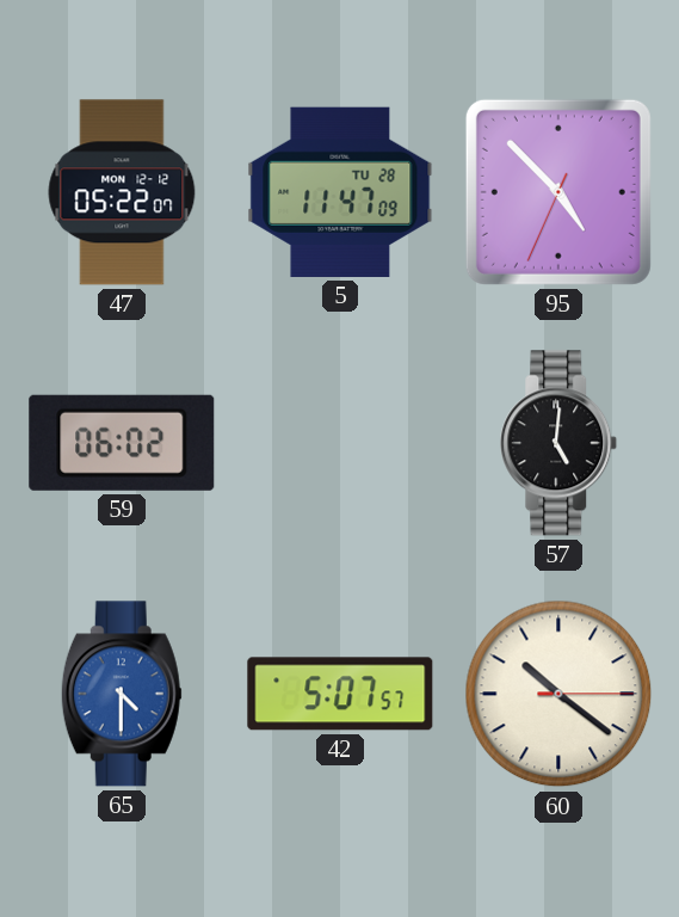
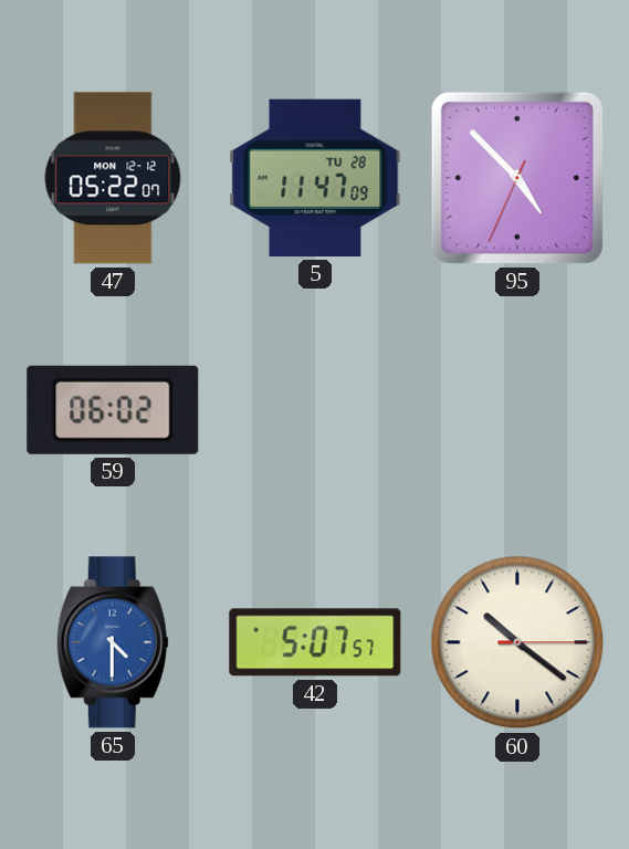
57: 5:01 -> none (558, 443)
